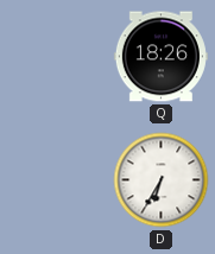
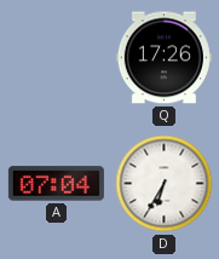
Q: 18:26 -> 17:26 (163, 58)
A: none -> 07:04 (56, 184)
